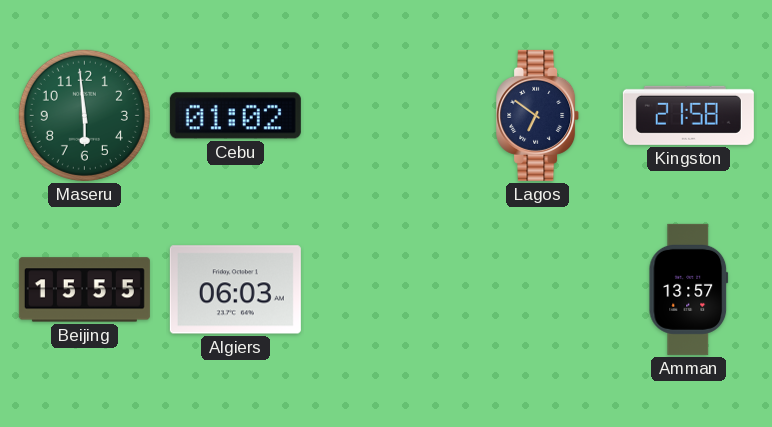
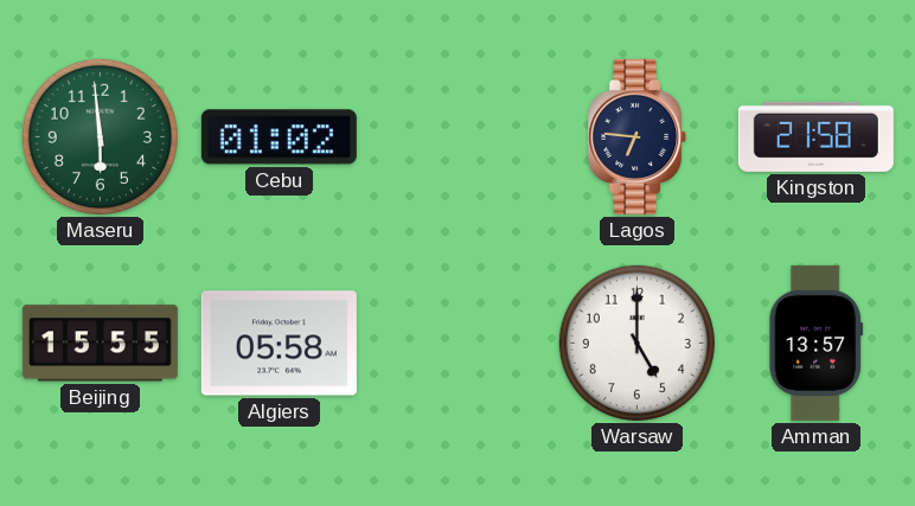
Lagos: 6:51 -> 6:46 (638, 136)
Algiers: 06:03 -> 05:58 (279, 344)
Warsaw: none -> 5:00 (636, 342)
